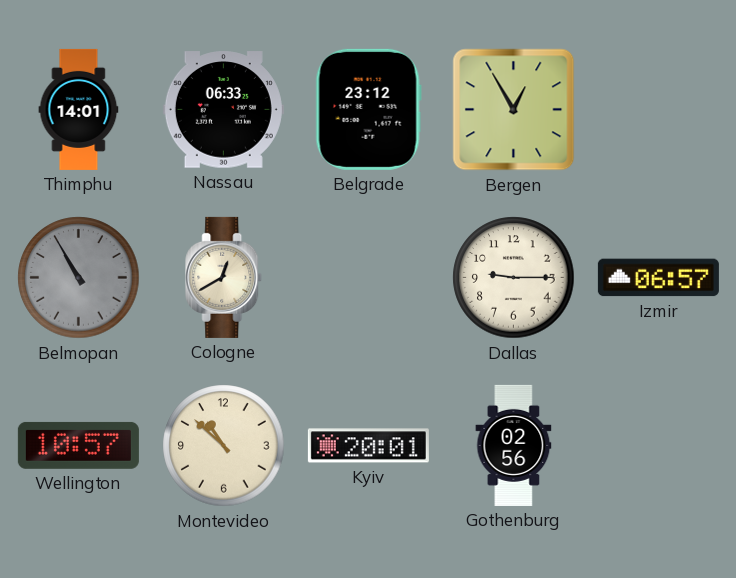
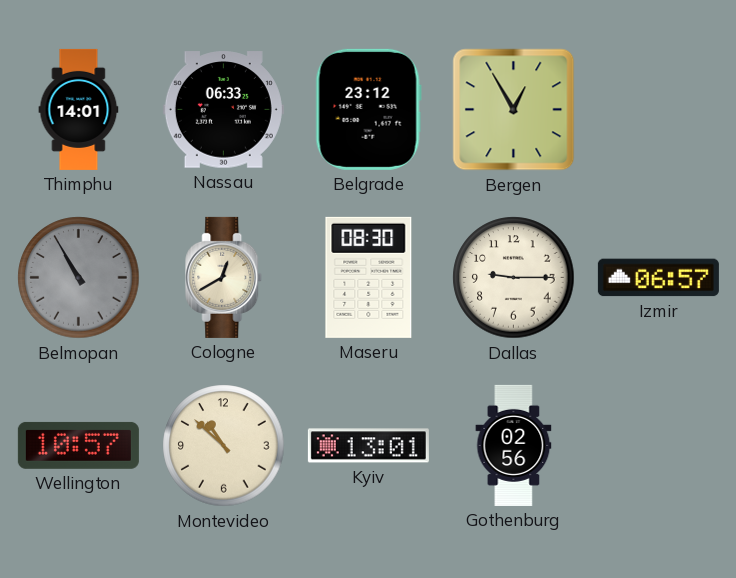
Maseru: none -> 08:30 (369, 277)
Kyiv: 20:01 -> 13:01 (368, 446)
